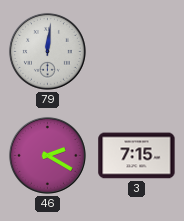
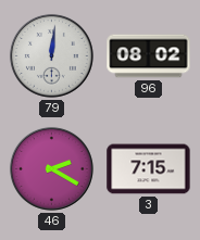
96: none -> 08:02 (149, 56)
